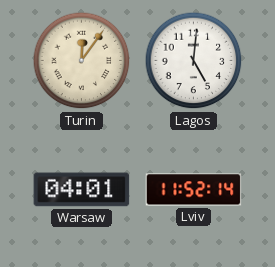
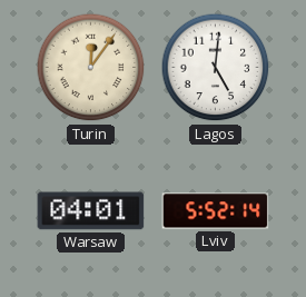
Lviv: 11:52 -> 5:52 (216, 211)
